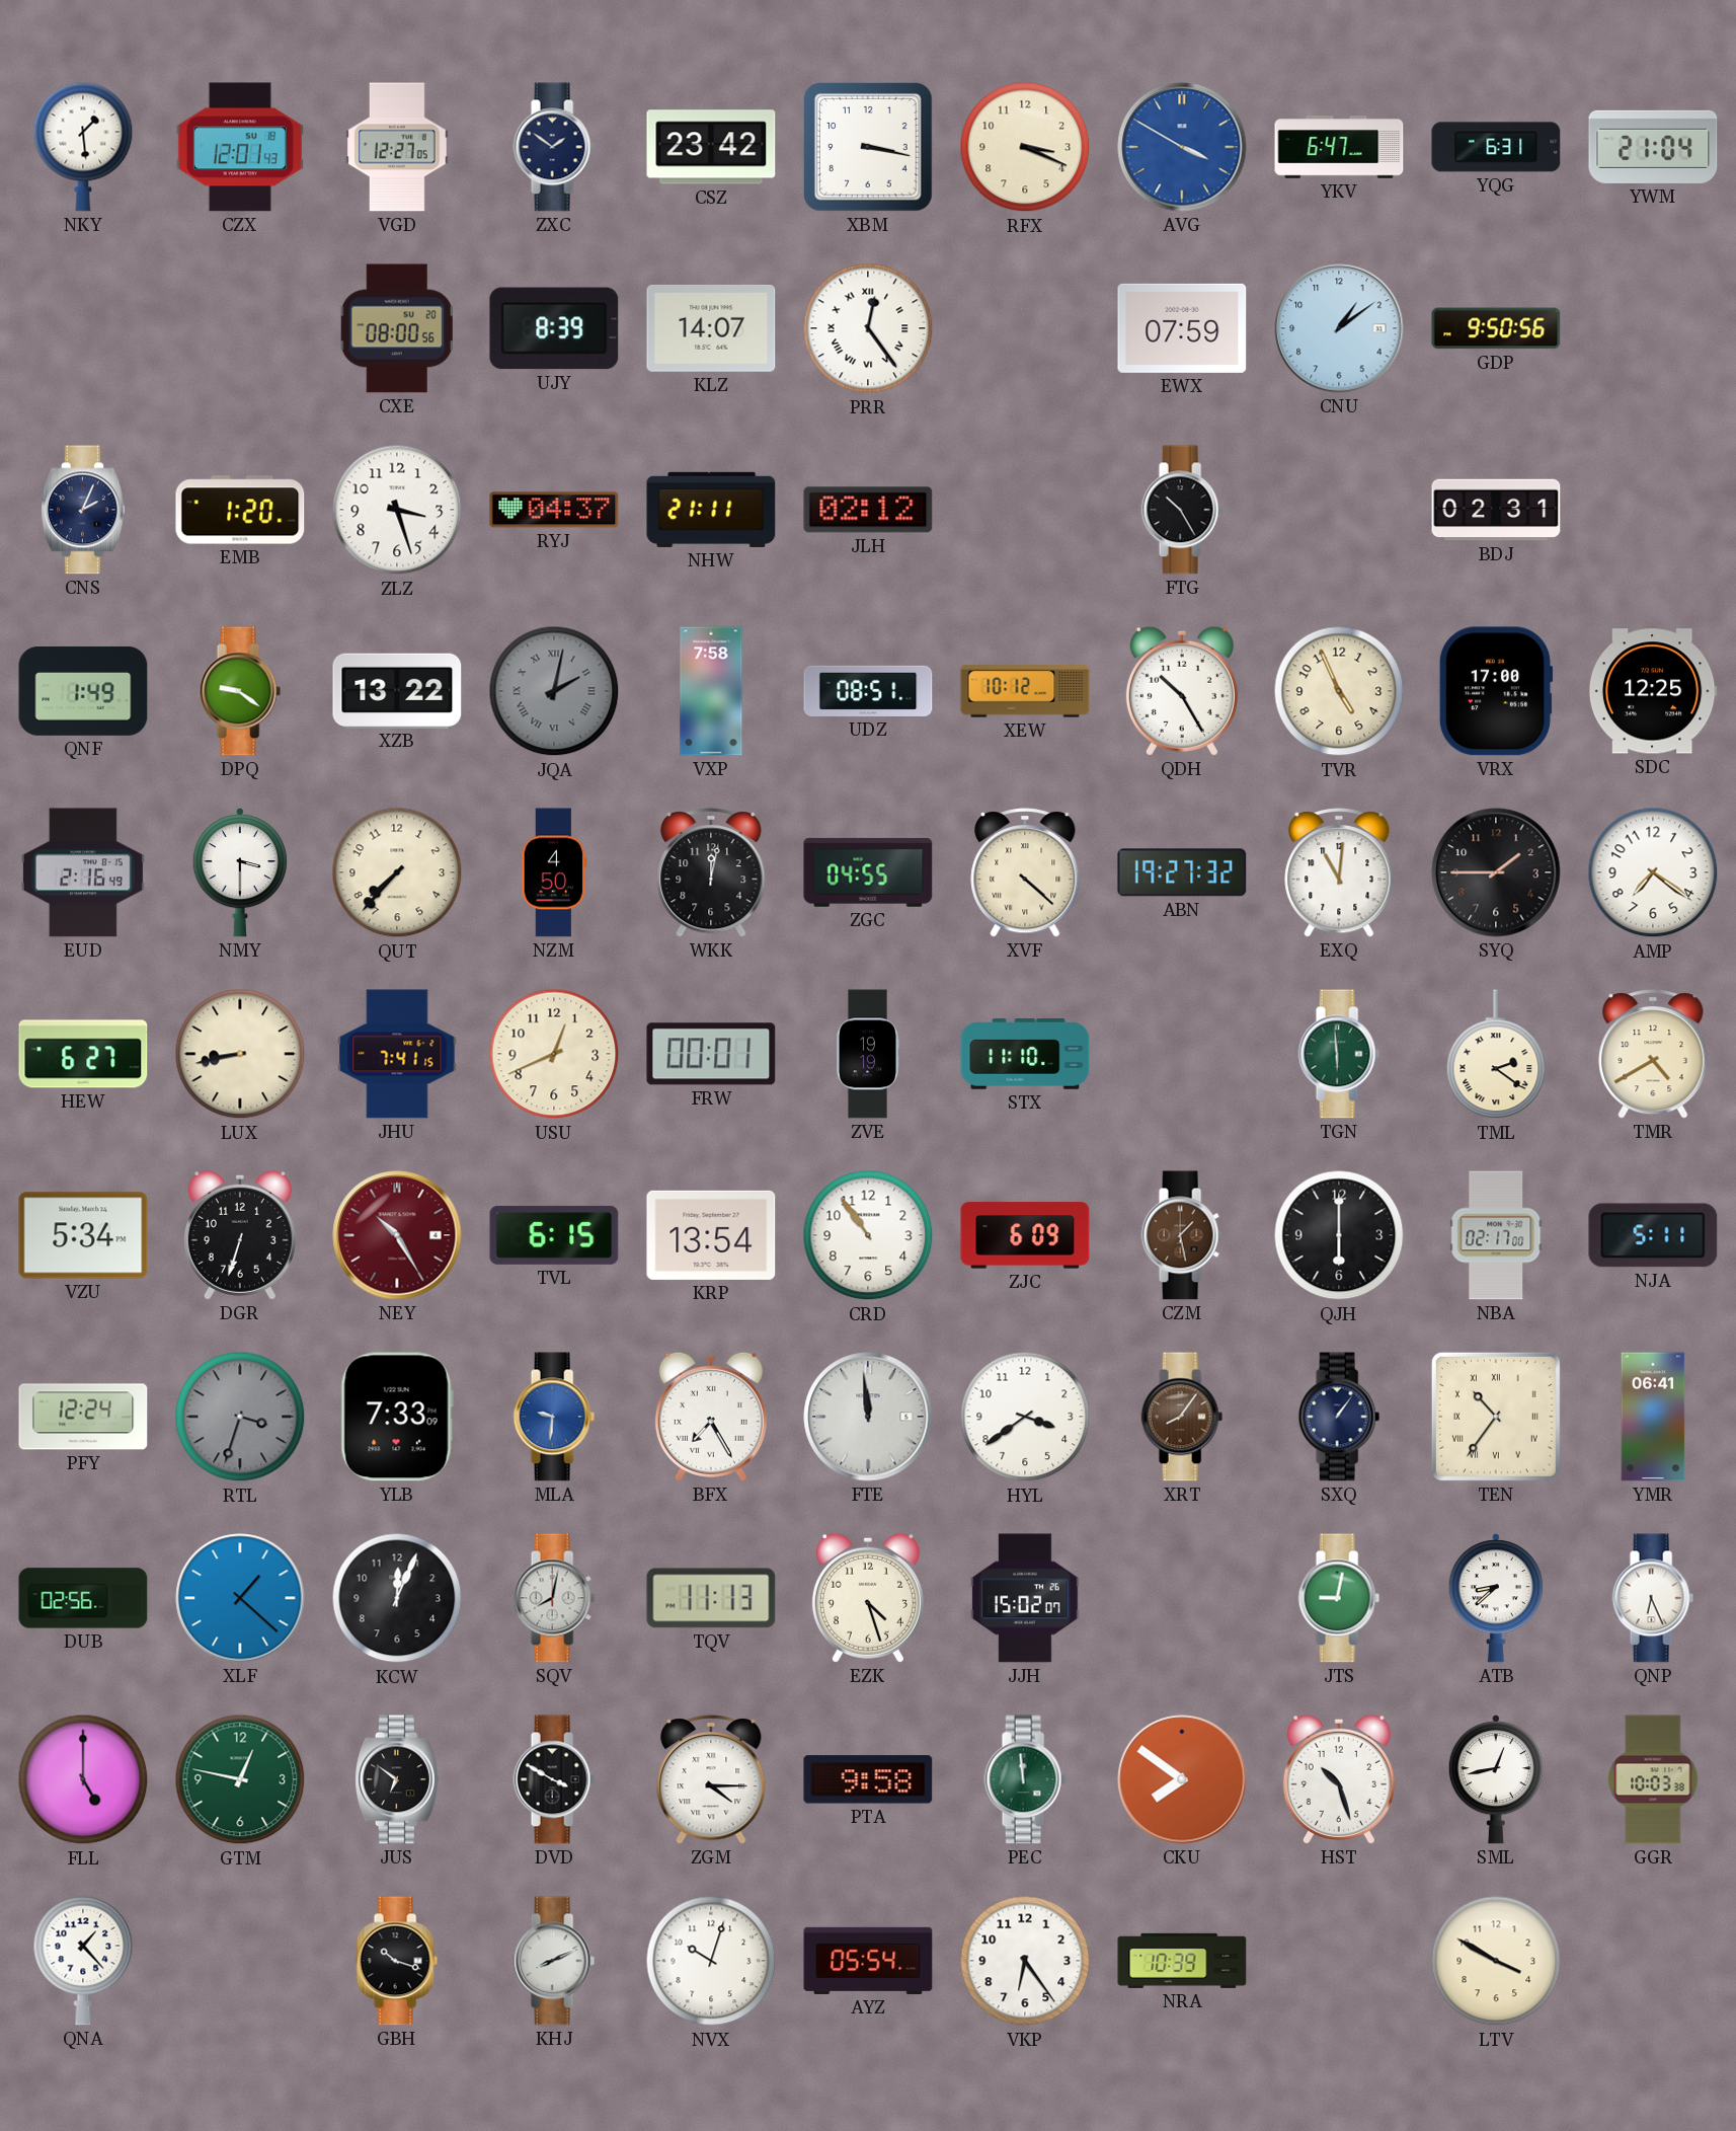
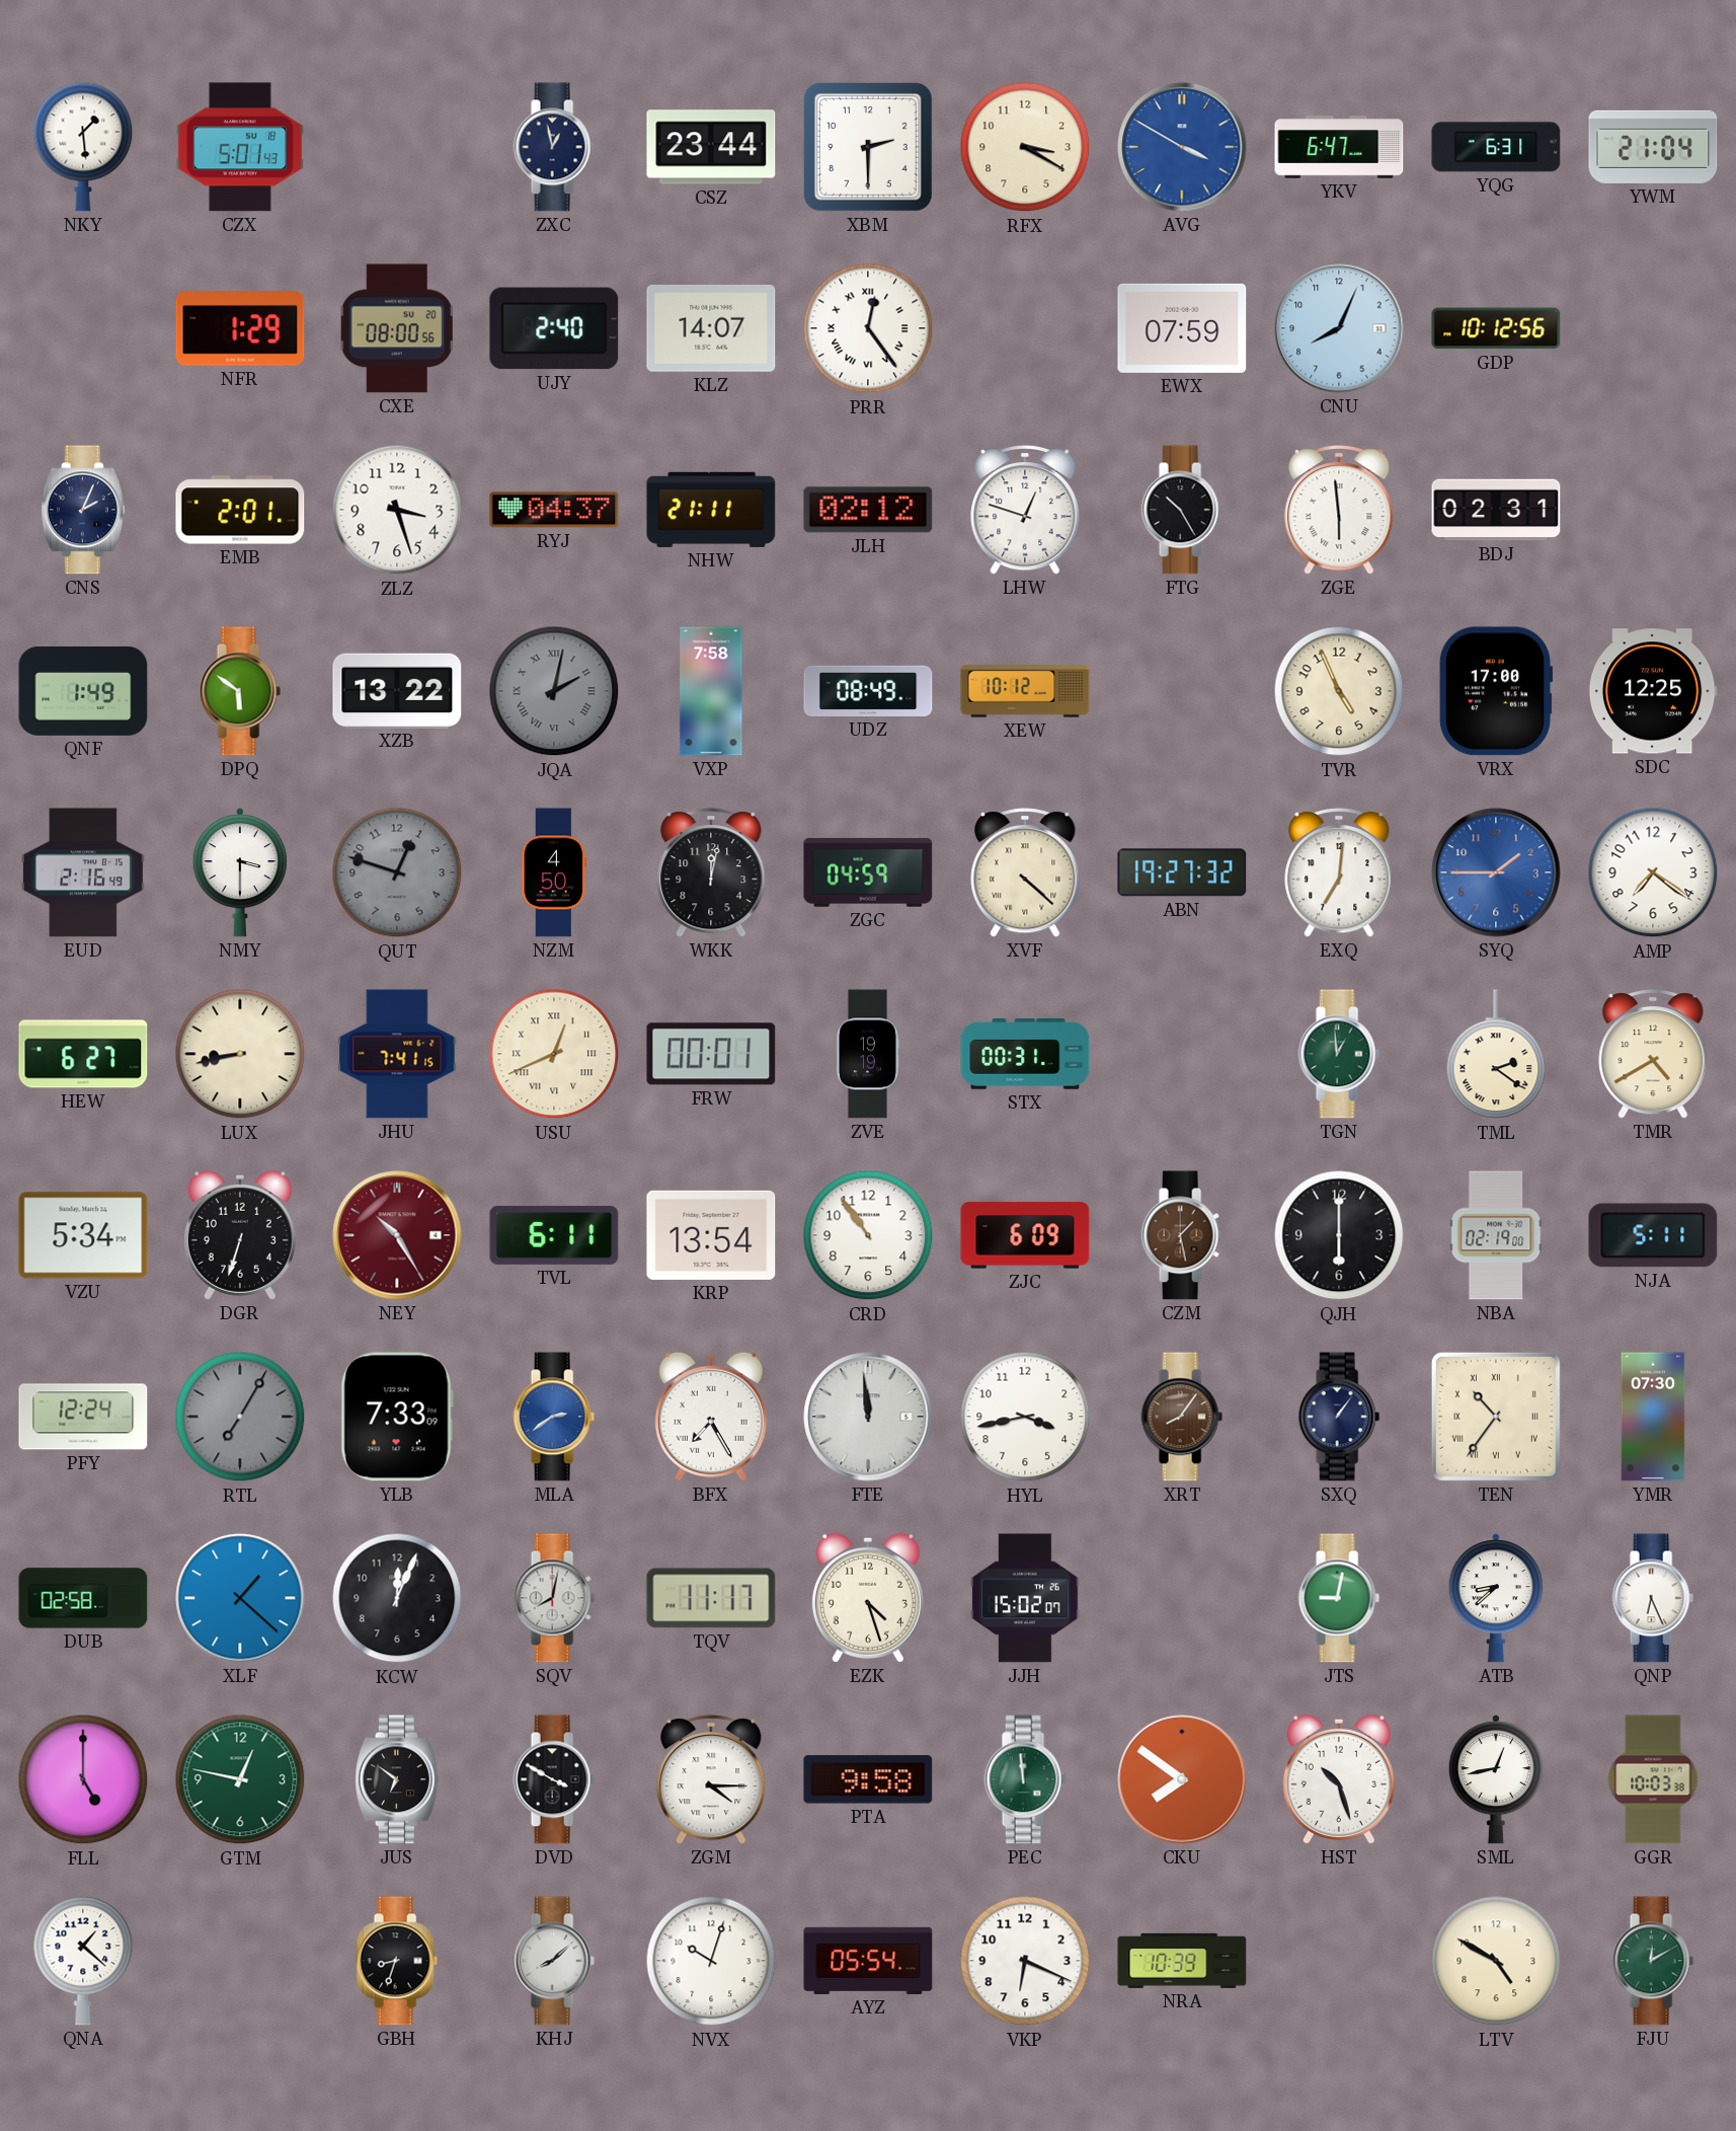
CZX: 12:01 -> 5:01 (240, 147)
VGD: 12:27 -> none (397, 147)
ZXC: 1:51 -> 12:58 (554, 147)
CSZ: 23:42 -> 23:44 (711, 147)
XBM: 3:17 -> 2:30 (869, 148)
RFX: 3:19 -> 3:20 (1025, 147)
NFR: none -> 1:29 (240, 328)
UJY: 8:39 -> 2:40 (554, 328)
CNU: 1:09 -> 8:04 (1339, 328)
GDP: 9:50 -> 10:12 (1496, 328)
EMB: 1:20 -> 2:01 (240, 510)
LHW: none -> 12:48 (1025, 510)
ZGE: none -> 5:59 (1339, 510)
DPQ: 9:21 -> 5:51 (240, 691)
UDZ: 08:51 -> 08:49 (868, 691)
QDH: 10:25 -> none (1182, 691)
QUT: 7:37 -> 12:48 (397, 872)
QUT dial: cream -> grey (397, 872)
ZGC: 04:55 -> 04:59 (868, 872)
EXQ: 11:01 -> 7:01 (1339, 872)
SYQ dial: black -> blue (1496, 872)
USU numerals: Arabic -> Roman (554, 1054)
STX: 11:10 -> 00:31 (1025, 1055)
TGN: 5:59 -> 12:59 (1339, 1054)
TVL: 6:15 -> 6:11 (554, 1235)
NBA: 02:17 -> 02:19 (1496, 1235)
RTL: 3:33 -> 7:05 (240, 1417)
MLA: 9:31 -> 2:39 (554, 1417)
HYL: 3:39 -> 3:43 (1025, 1417)
YMR: 06:41 -> 07:30 (1653, 1417)
DUB: 02:56 -> 02:58 (83, 1598)
TQV: 11:13 -> 11:17 (711, 1598)
QNA: 1:23 -> 1:22 (83, 1961)
GBH: 10:18 -> 8:33 (397, 1961)
KHJ: 8:11 -> 8:08 (554, 1961)
VKP: 6:24 -> 6:19 (1025, 1961)
LTV: 3:50 -> 4:50 (1496, 1961)
FJU: none -> 12:10 (1653, 1961)
